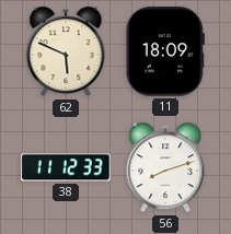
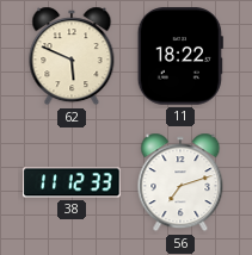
11: 18:09 -> 18:22 (180, 56)
56: 8:12 -> 7:12 (180, 182)
